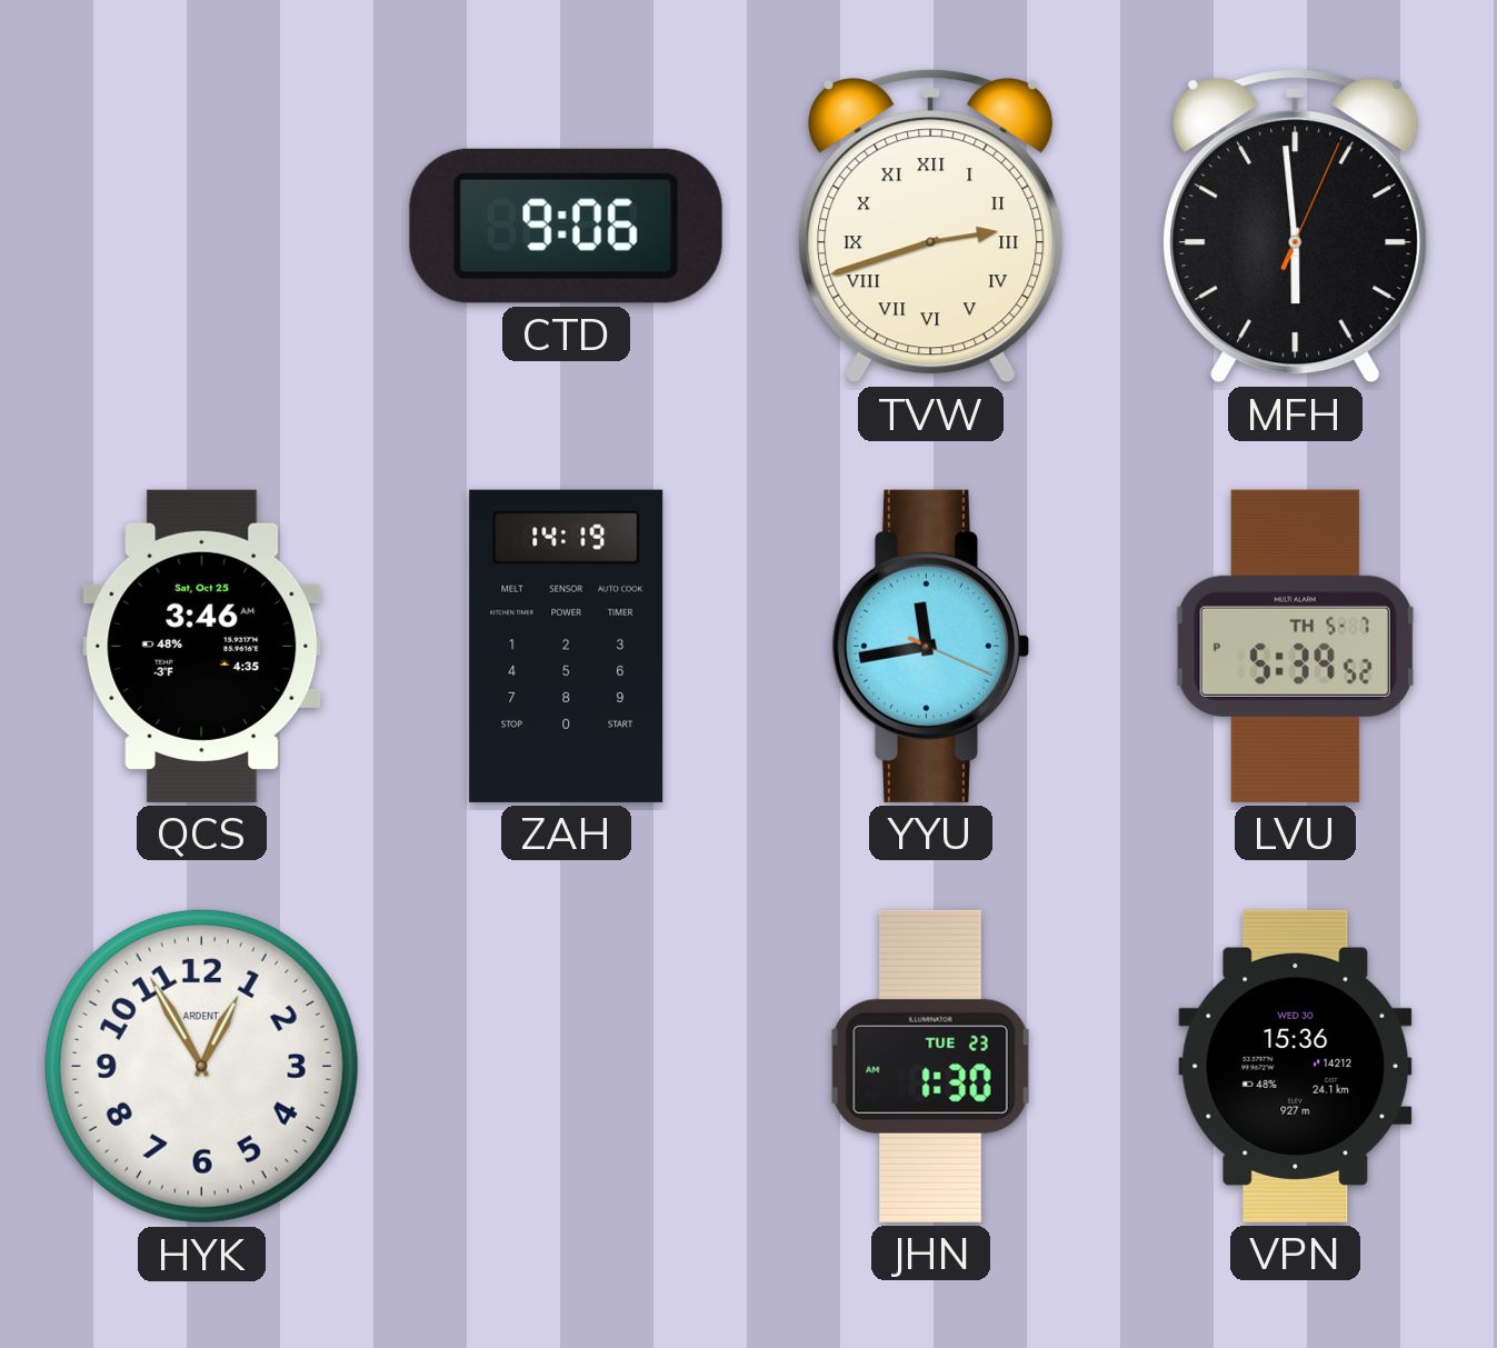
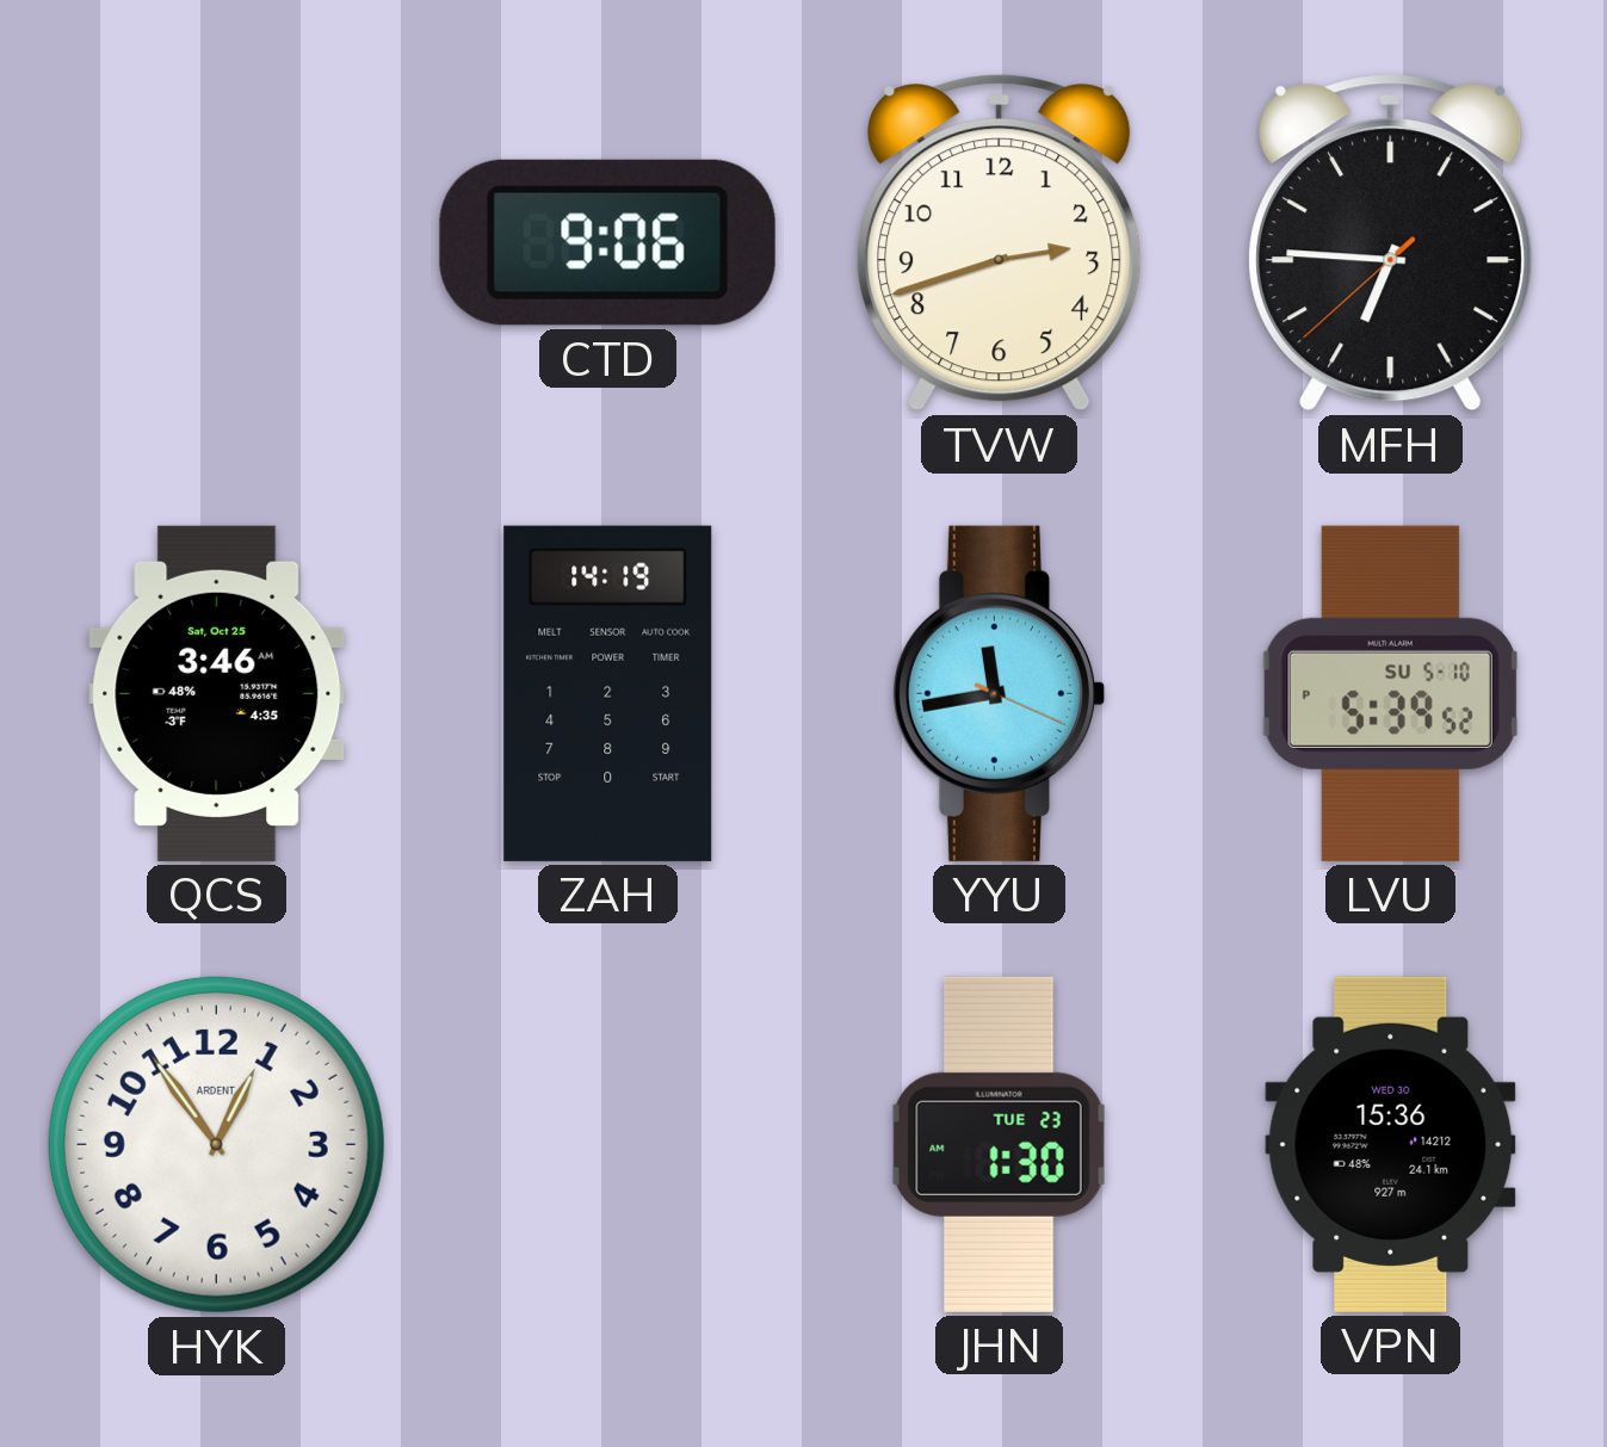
TVW numerals: Roman -> Arabic (1000, 243)
MFH: 5:59 -> 6:45 (1391, 243)
LVU date: TH 5-7 -> SU 5-10 (1390, 693)
HYK: 12:55 -> 12:54 (216, 1144)
